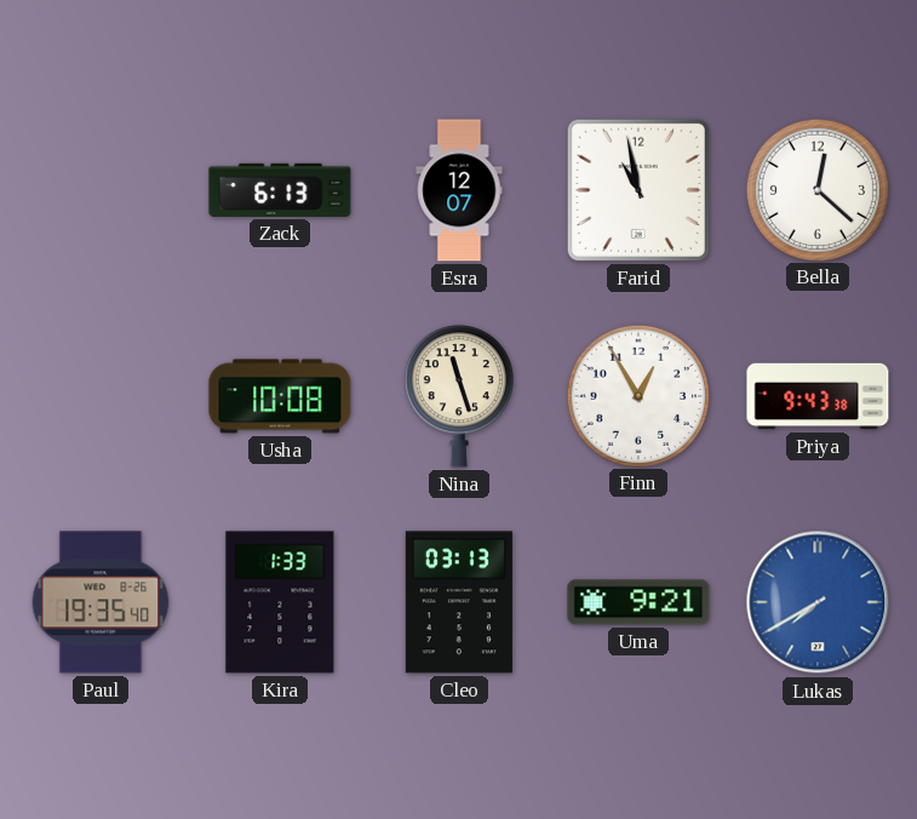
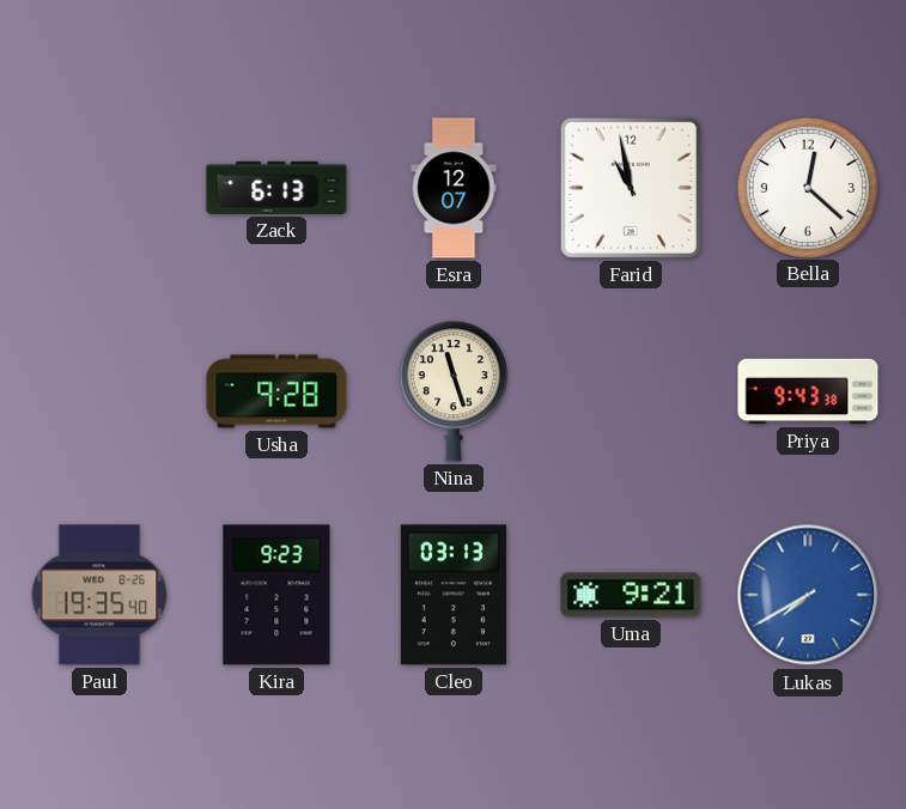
Usha: 10:08 -> 9:28 (276, 391)
Finn: 12:55 -> none (637, 395)
Kira: 1:33 -> 9:23 (276, 595)
